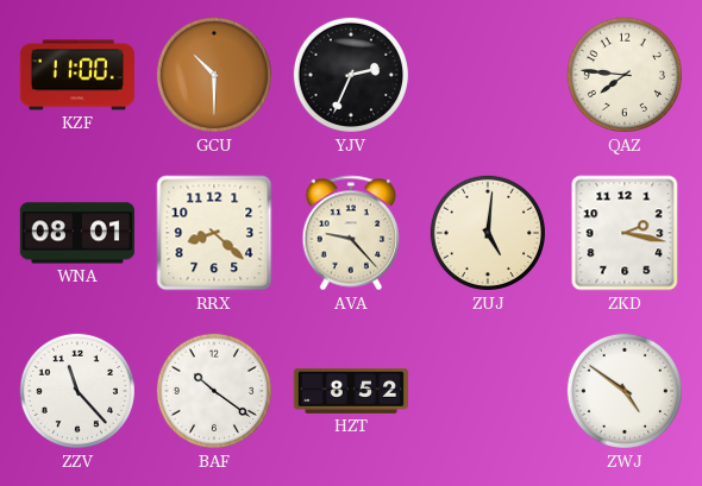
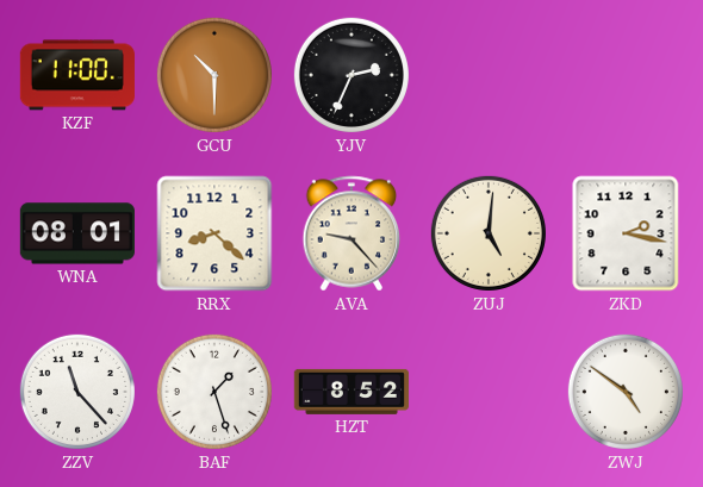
QAZ: 7:46 -> none (625, 75)
BAF: 10:21 -> 1:27 (214, 392)
